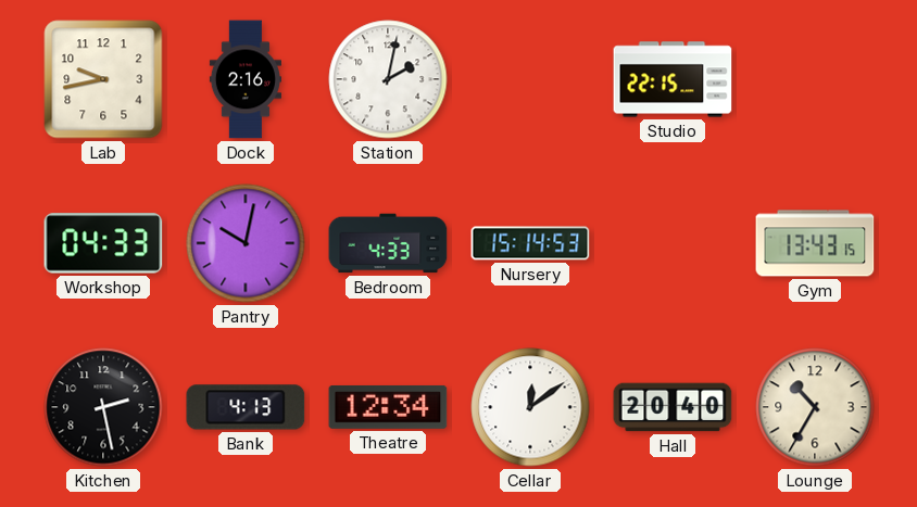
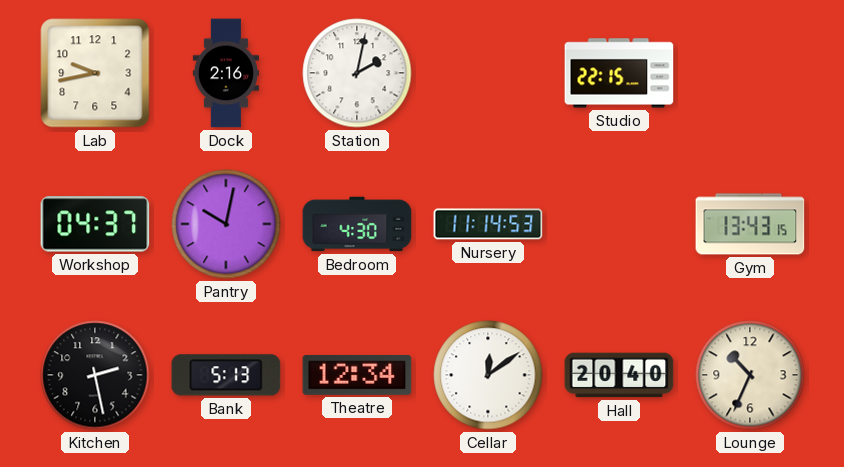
Workshop: 04:33 -> 04:37 (95, 224)
Bedroom: 4:33 -> 4:30 (357, 224)
Nursery: 15:14 -> 11:14 (488, 224)
Bank: 4:13 -> 5:13 (226, 375)
Lounge: 10:35 -> 10:34 (750, 375)
